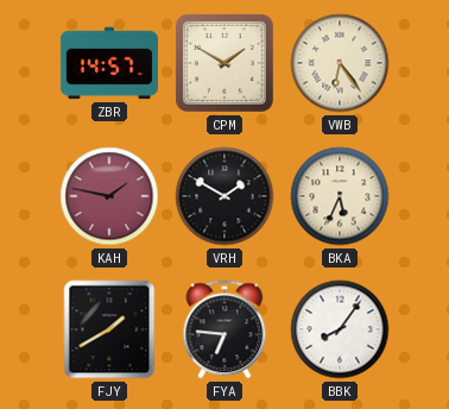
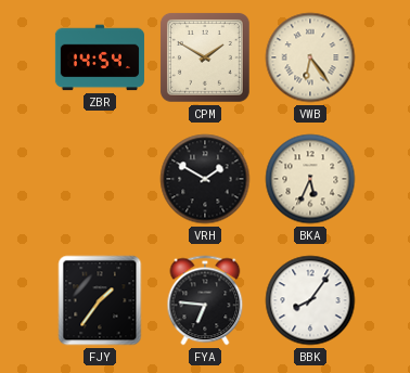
ZBR: 14:57 -> 14:54 (100, 57)
KAH: 1:47 -> none (109, 196)
FJY: 1:40 -> 1:36 (100, 300)
